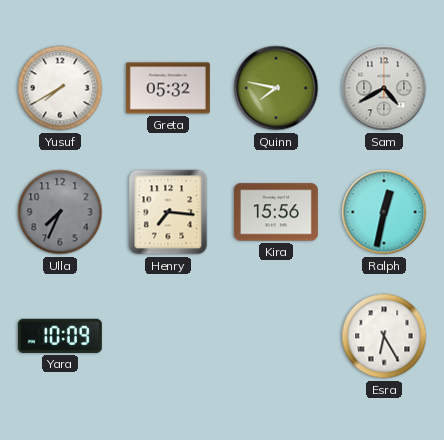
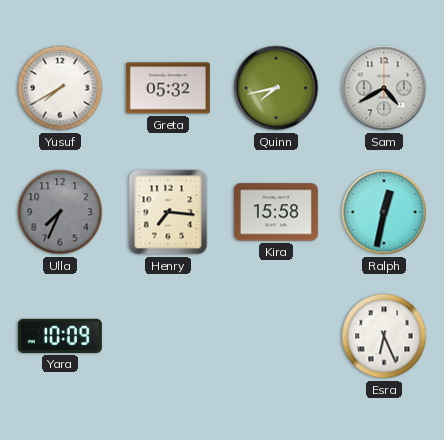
Quinn: 7:47 -> 7:43 (276, 88)
Kira: 15:56 -> 15:58 (276, 212)
Esra: 6:25 -> 6:26 (384, 336)
